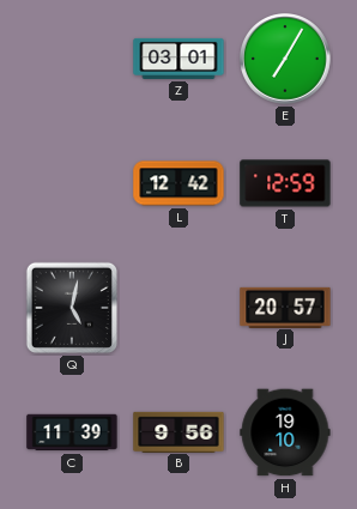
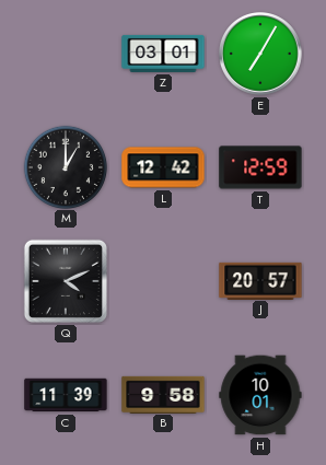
M: none -> 1:00 (65, 166)
Q: 5:02 -> 4:11 (66, 281)
B: 9:56 -> 9:58 (163, 394)
H: 19:10 -> 10:01 (260, 395)
